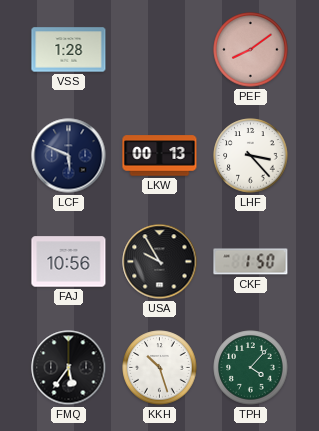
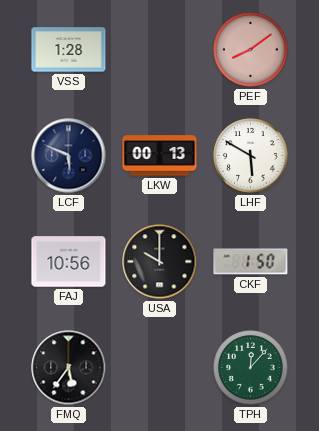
LHF: 3:23 -> 5:50 (251, 156)
USA: 9:55 -> 10:00 (160, 262)
KKH: 10:27 -> none (160, 368)
TPH: 4:07 -> 12:07 (251, 368)
